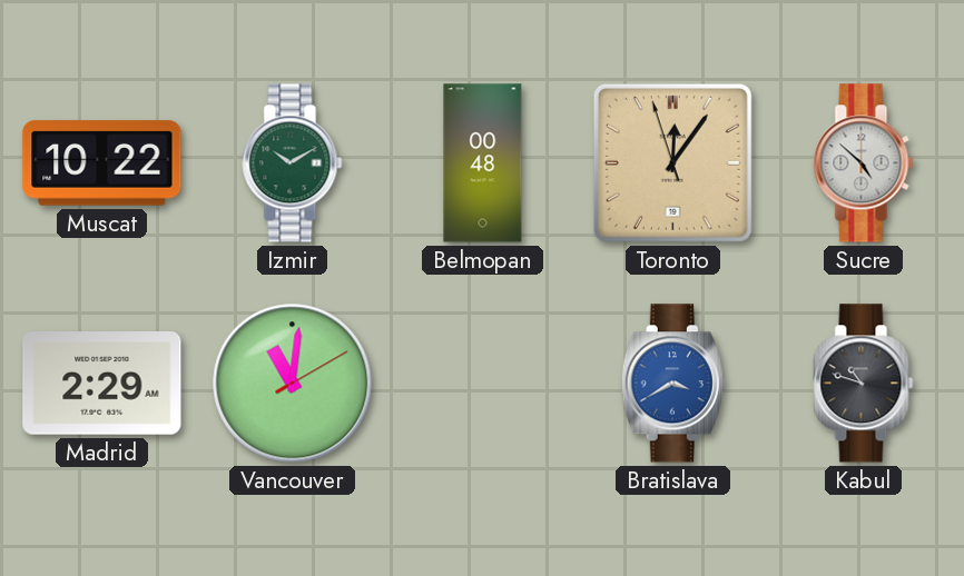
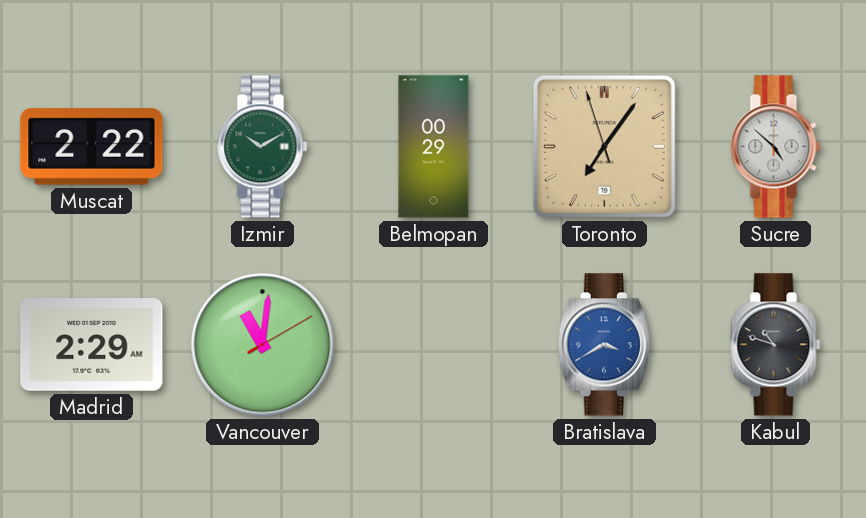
Muscat: 10:22 -> 2:22 (92, 147)
Belmopan: 00:48 -> 00:29 (434, 147)
Toronto: 12:05 -> 7:05 (604, 146)
